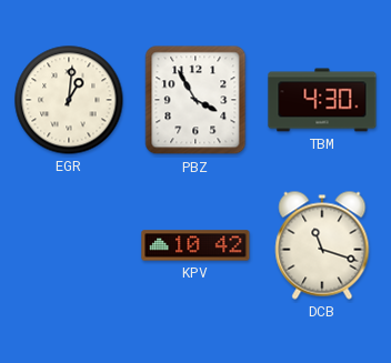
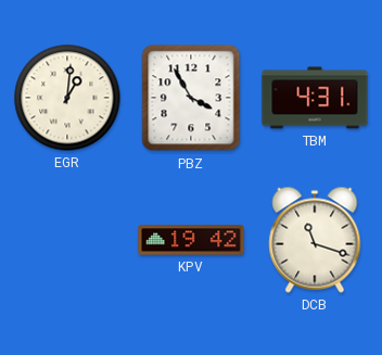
TBM: 4:30 -> 4:31 (315, 98)
KPV: 10:42 -> 19:42 (191, 240)
